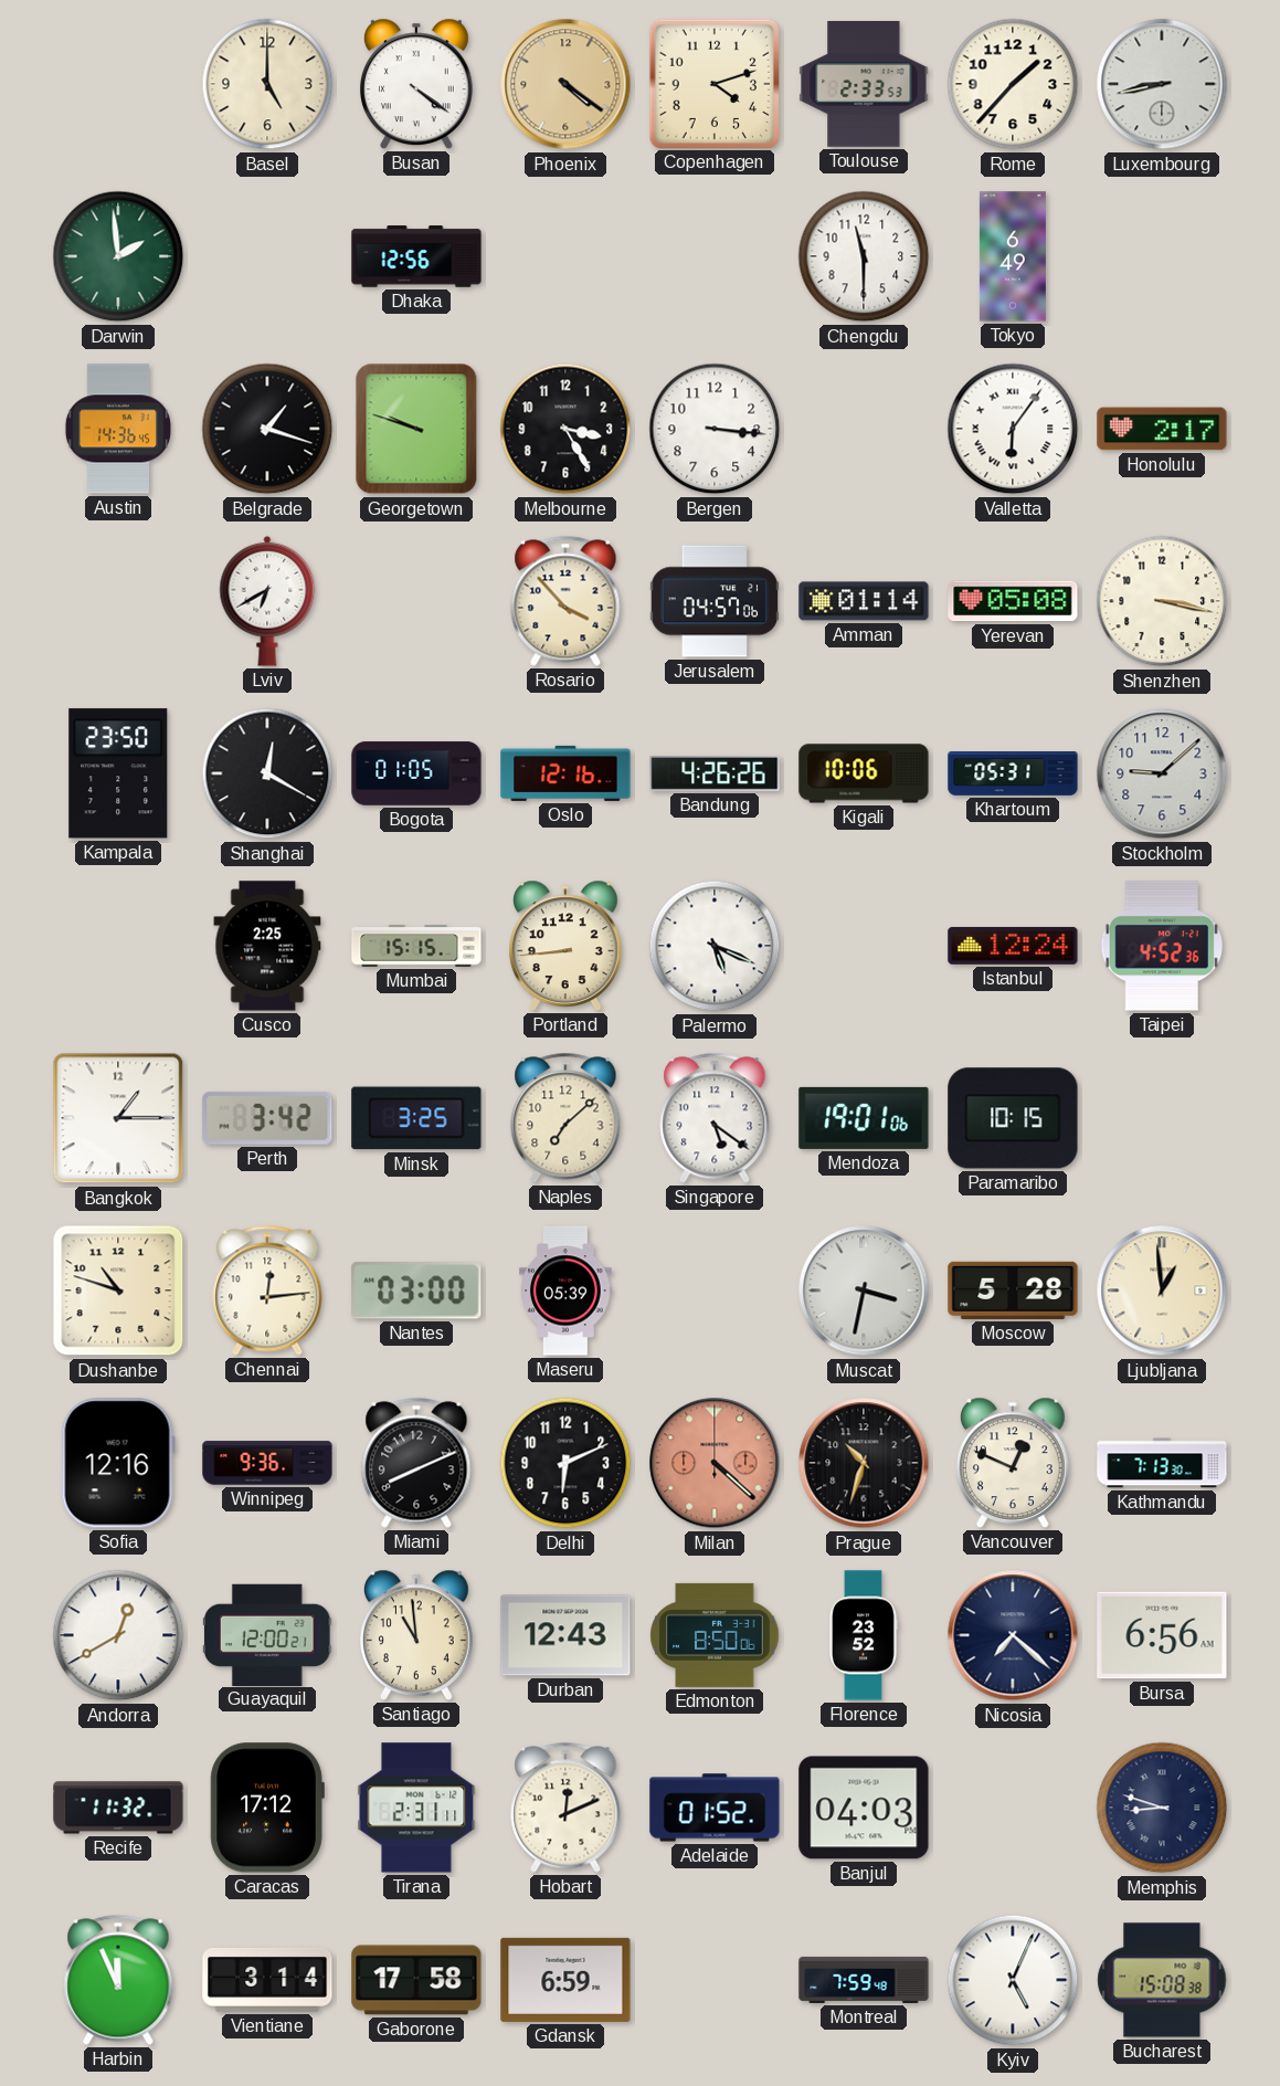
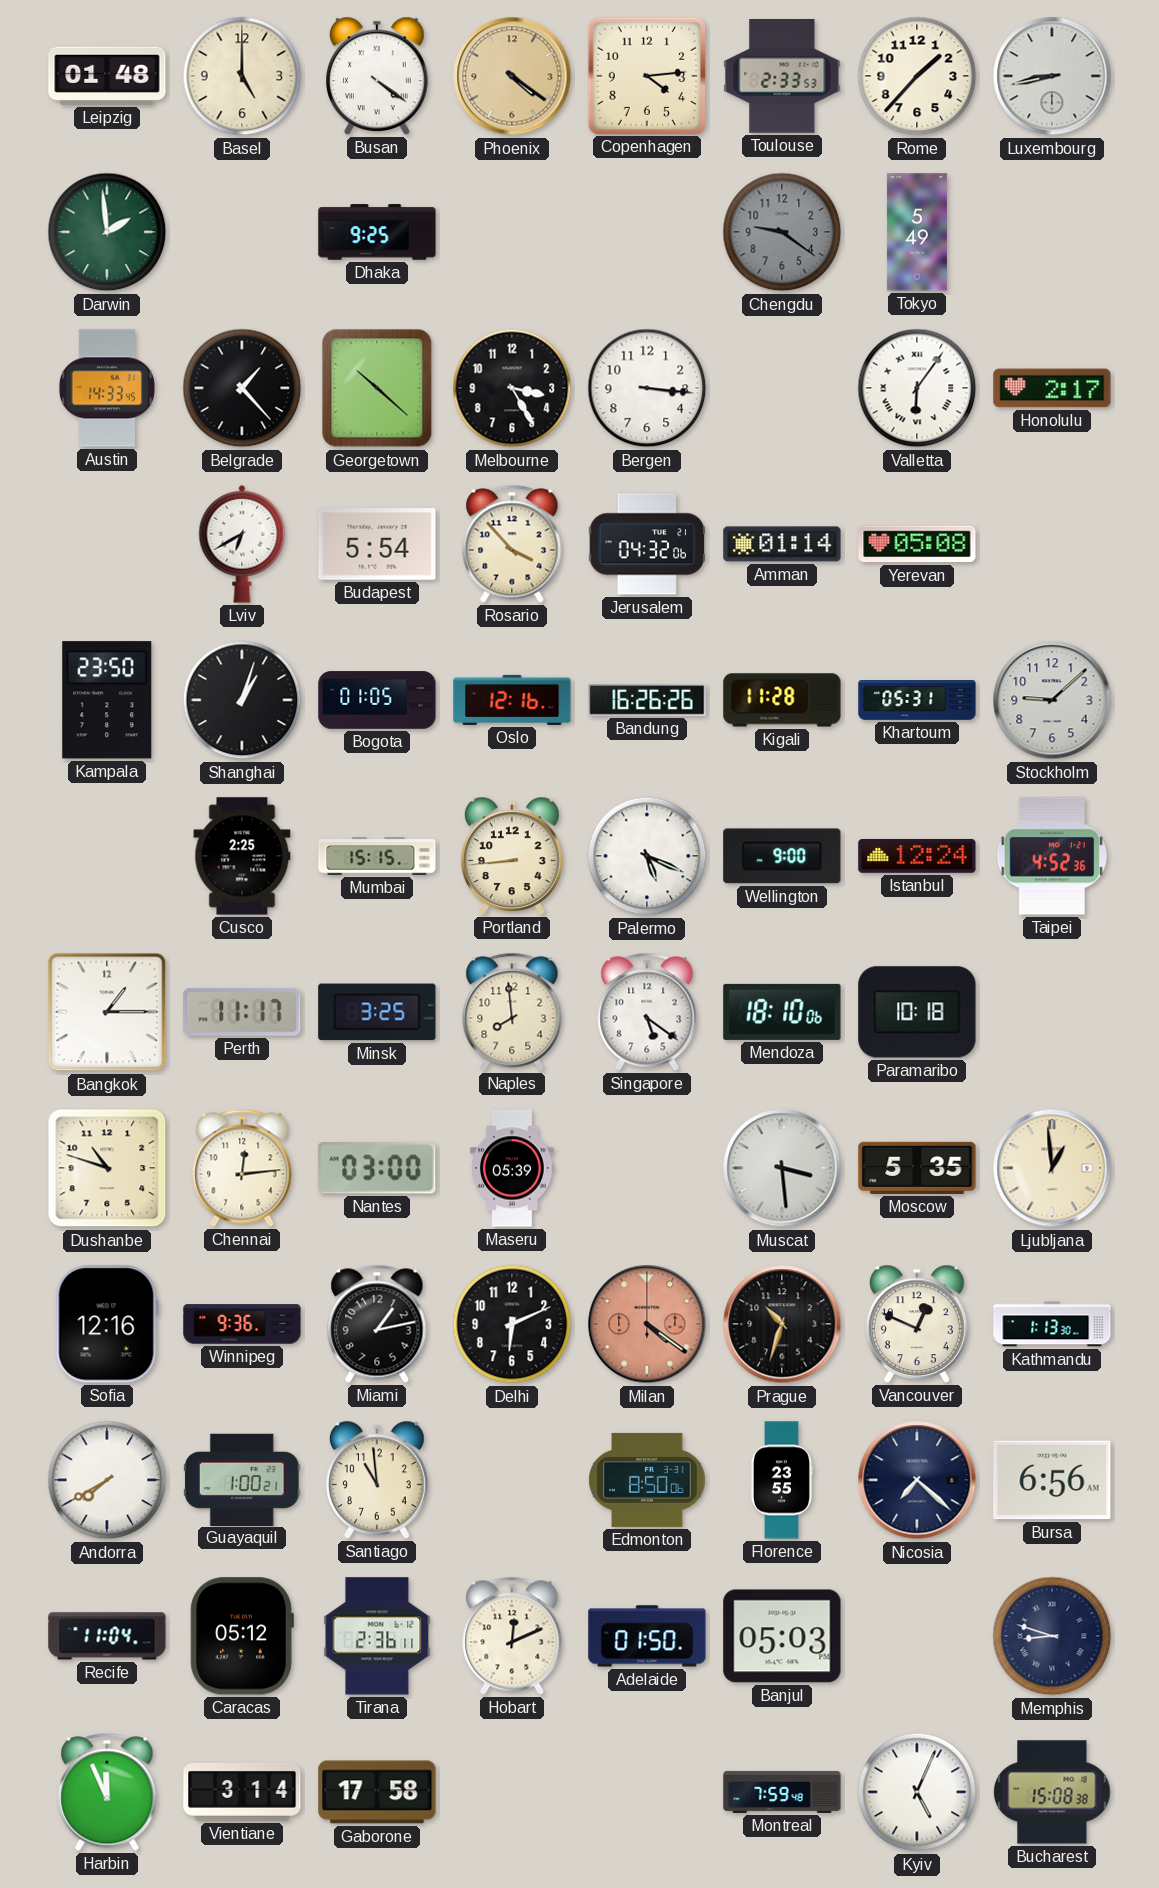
Leipzig: none -> 01:48 (107, 76)
Copenhagen: 4:12 -> 4:14 (646, 75)
Dhaka: 12:56 -> 9:25 (377, 232)
Chengdu: 11:30 -> 9:21 (782, 232)
Chengdu dial: white -> grey (782, 232)
Tokyo: 6:49 -> 5:49 (917, 232)
Austin: 14:36 -> 14:33 (107, 388)
Belgrade: 1:18 -> 1:23 (242, 388)
Georgetown: 9:48 -> 10:22 (377, 388)
Budapest: none -> 5:54 (377, 545)
Jerusalem: 04:57 -> 04:32 (646, 544)
Shenzhen: 3:17 -> none (1162, 601)
Shanghai: 12:20 -> 1:03 (242, 700)
Bandung: 4:26 -> 16:26 (647, 701)
Kigali: 10:06 -> 11:28 (782, 700)
Wellington: none -> 9:00 (782, 856)
Perth: 3:42 -> 11:17 (242, 1012)
Naples: 7:08 -> 7:59 (512, 1012)
Mendoza: 19:01 -> 18:10 (782, 1012)
Paramaribo: 10:15 -> 10:18 (917, 1012)
Muscat: 3:32 -> 3:29 (782, 1168)
Moscow: 5:28 -> 5:35 (917, 1168)
Miami: 8:11 -> 1:13 (377, 1324)
Milan: 4:22 -> 4:21 (647, 1324)
Kathmandu: 7:13 -> 1:13 (1052, 1324)
Andorra: 12:40 -> 7:40 (107, 1480)
Guayaquil: 12:00 -> 1:00 (243, 1479)
Durban: 12:43 -> none (565, 1635)
Florence: 23:52 -> 23:55 (781, 1480)
Recife: 11:32 -> 11:04 (107, 1636)
Caracas: 17:12 -> 05:12 (242, 1636)
Tirana: 2:31 -> 2:36 (377, 1636)
Adelaide: 01:52 -> 01:50 (647, 1636)
Banjul: 04:03 -> 05:03 (782, 1636)
Gdansk: 6:59 -> none (565, 1980)
